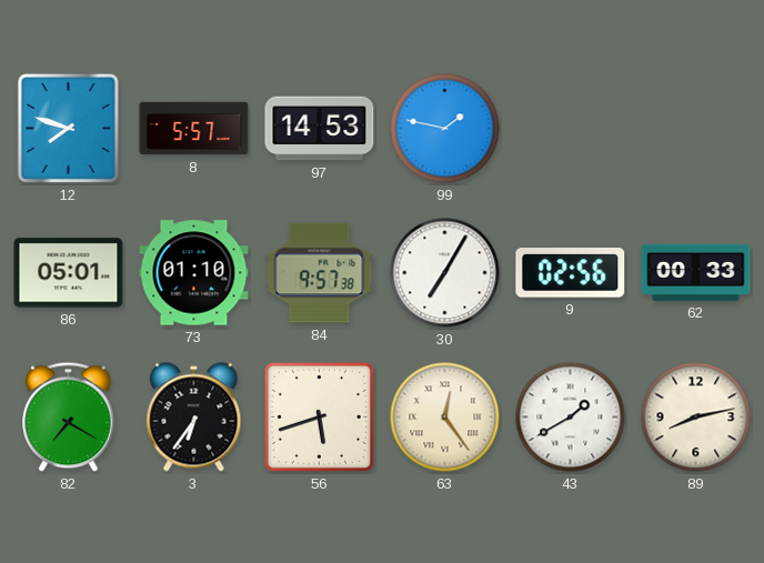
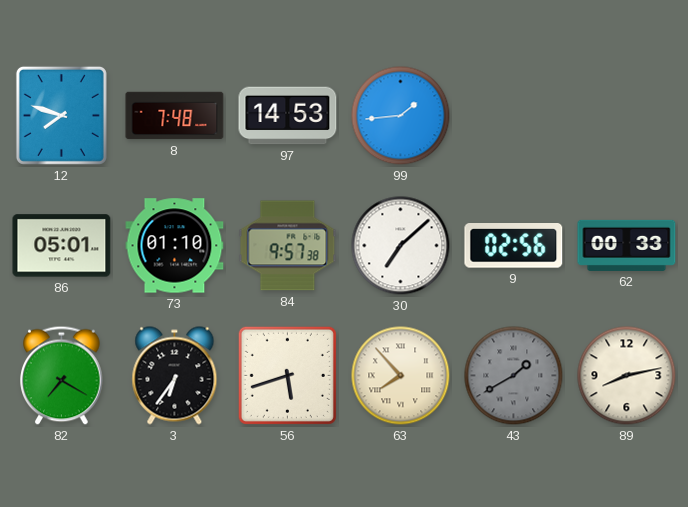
8: 5:57 -> 7:48 (175, 116)
99: 1:47 -> 1:44 (401, 116)
30: 7:05 -> 7:08 (401, 246)
63: 12:24 -> 7:53 (401, 376)
43 dial: white -> grey (514, 376)
